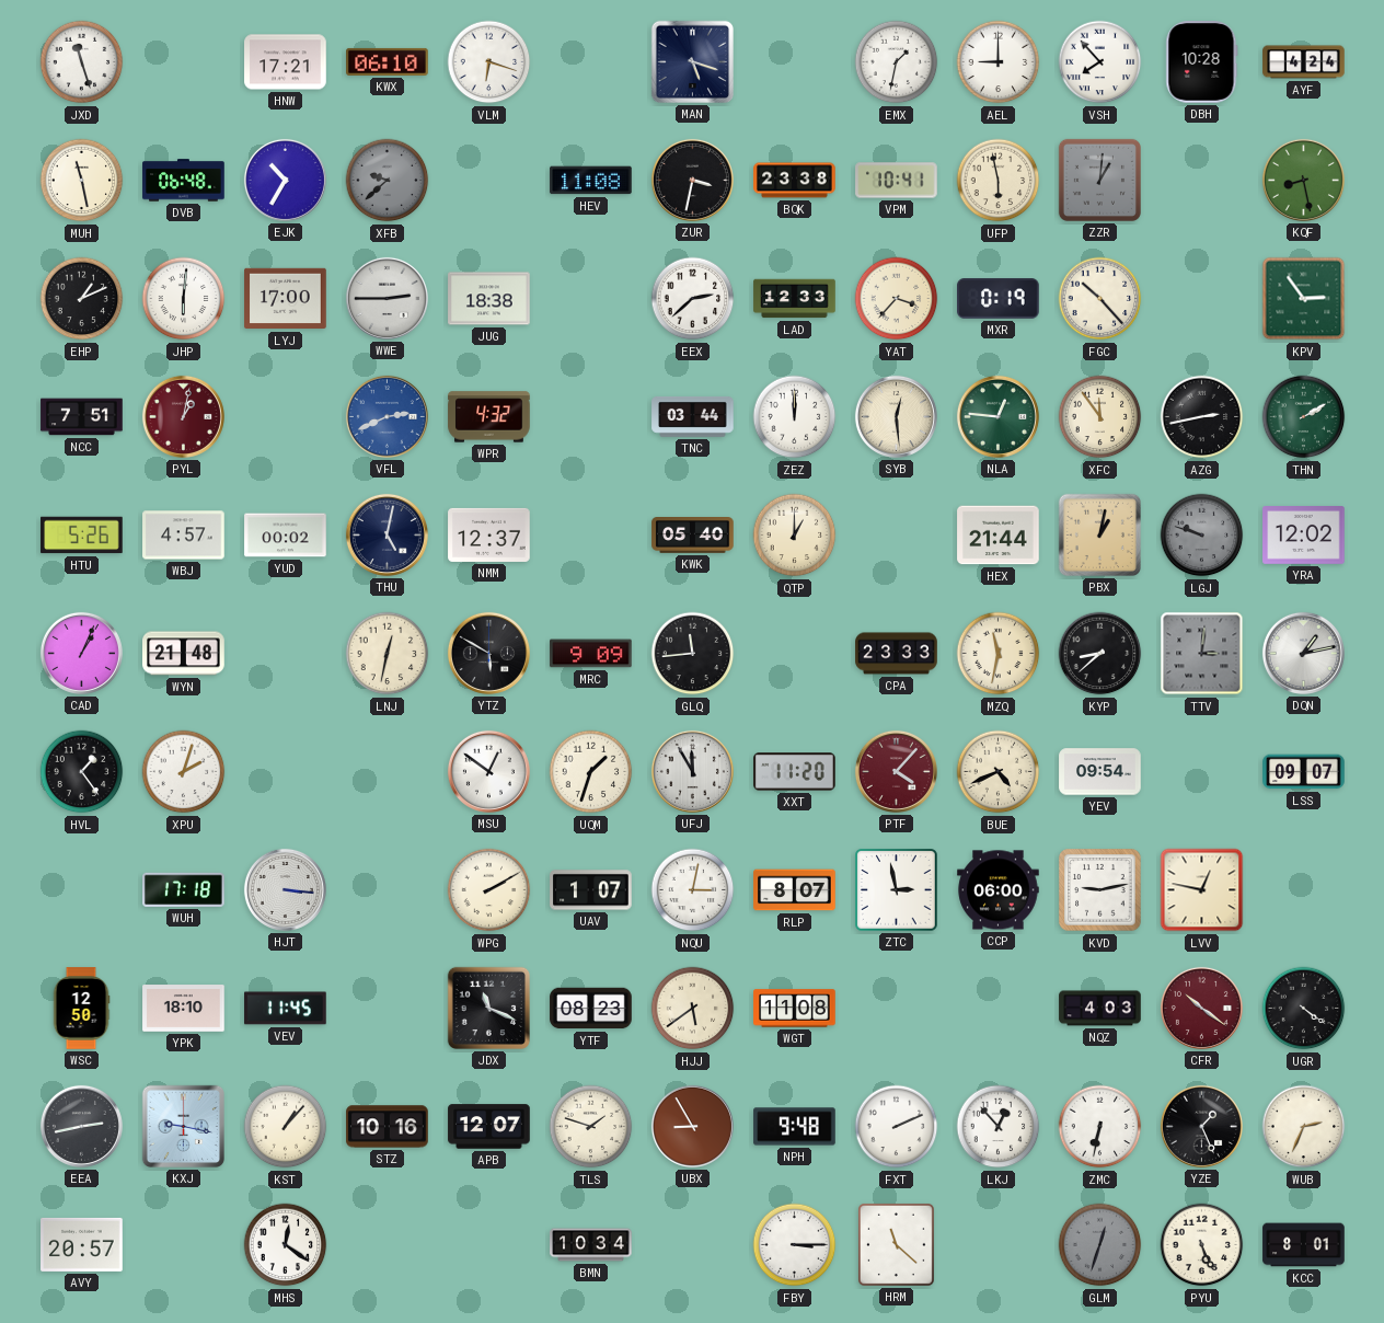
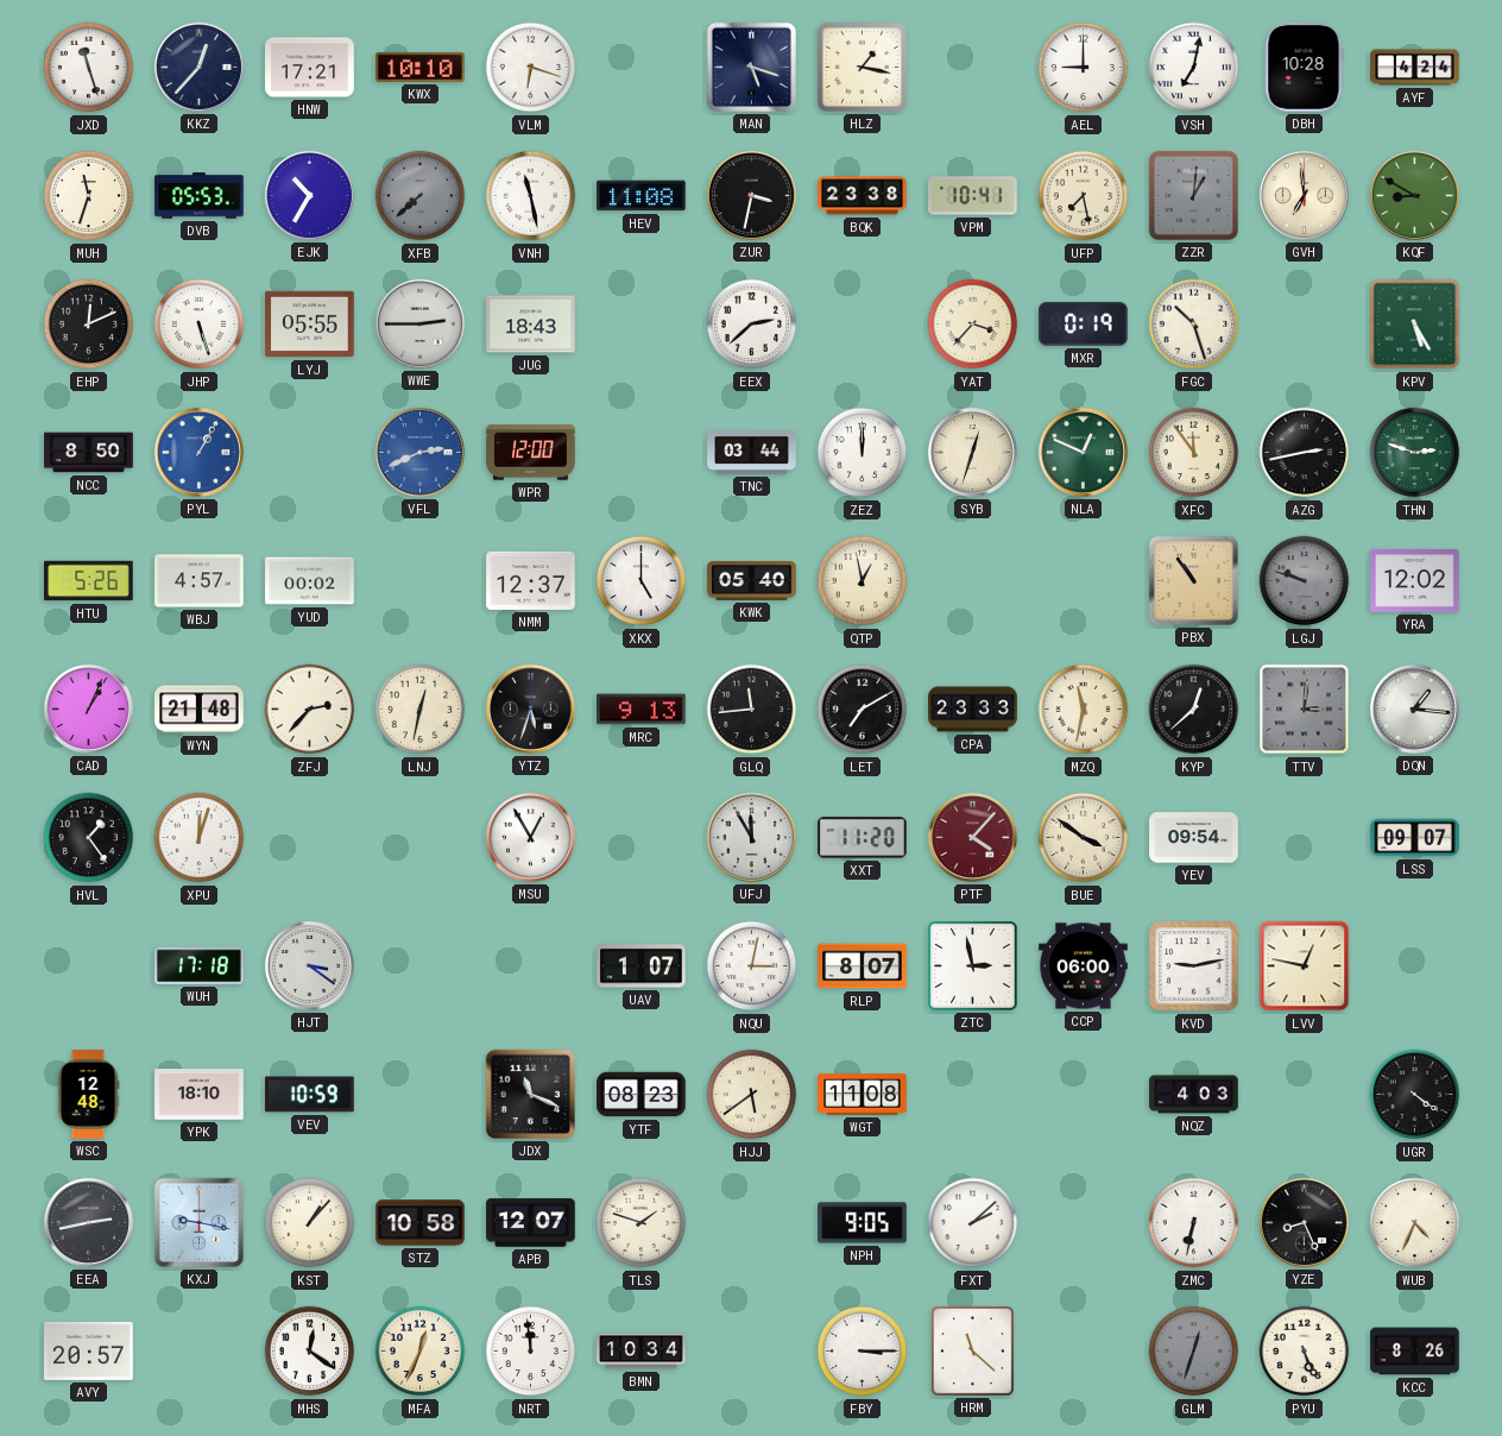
KKZ: none -> 12:37 (198, 67)
KWX: 06:10 -> 10:10 (421, 67)
HLZ: none -> 1:17 (862, 67)
EMX: 1:32 -> none (897, 62)
VSH: 7:53 -> 7:02 (1194, 68)
MUH: 11:28 -> 11:33 (89, 196)
DVB: 06:48 -> 05:53 (200, 196)
XFB: 9:38 -> 7:38 (421, 196)
VNH: none -> 11:28 (531, 196)
UFP: 5:58 -> 7:28 (1084, 196)
GVH: none -> 6:59 (1304, 195)
KQF: 8:28 -> 8:50 (1414, 195)
EHP: 1:11 -> 12:11 (89, 325)
JHP: 6:01 -> 5:27 (200, 325)
LYJ: 17:00 -> 05:55 (310, 325)
JUG: 18:38 -> 18:43 (531, 325)
LAD: 12:33 -> none (795, 299)
FGC: 10:23 -> 10:27 (1194, 325)
KPV: 2:54 -> 5:25 (1415, 325)
NCC: 7:51 -> 8:50 (89, 453)
PYL: 1:02 -> 1:05 (198, 452)
PYL dial: burgundy -> blue (198, 452)
WPR: 4:32 -> 12:00 (531, 453)
SYB: 12:29 -> 12:33 (972, 452)
NLA: 12:46 -> 12:49 (1083, 452)
THN: 2:10 -> 2:48 (1415, 453)
THU: 5:02 -> none (387, 534)
XKX: none -> 5:00 (642, 581)
QTP: 1:00 -> 12:58 (863, 581)
HEX: 21:44 -> none (999, 536)
PBX: 1:02 -> 10:54 (1193, 580)
ZFJ: none -> 2:37 (310, 710)
YTZ: 5:50 -> 5:33 (530, 708)
MRC: 9:09 -> 9:13 (642, 710)
LET: none -> 7:10 (863, 710)
KYP: 8:38 -> 12:38 (1194, 710)
DQN: 1:13 -> 1:16 (1414, 708)
XPU: 2:03 -> 12:03 (200, 838)
MSU: 12:51 -> 12:55 (530, 837)
UQM: 1:33 -> none (591, 772)
BUE: 4:41 -> 3:51 (1084, 838)
HJT: 3:16 -> 3:21 (309, 965)
WPG: 2:10 -> none (489, 890)
WSC: 12:50 -> 12:48 (88, 1095)
VEV: 11:45 -> 10:59 (310, 1095)
CFR: 10:21 -> none (1201, 1008)
STZ: 10:16 -> 10:58 (421, 1223)
UBX: 8:55 -> none (692, 1126)
NPH: 9:48 -> 9:05 (863, 1223)
FXT: 2:11 -> 2:08 (973, 1223)
LKJ: 12:53 -> none (999, 1127)
YZE: 1:26 -> 8:26 (1304, 1222)
WUB: 2:34 -> 4:34 (1415, 1223)
MFA: none -> 12:34 (421, 1352)
NRT: none -> 11:59 (531, 1352)
KCC: 8:01 -> 8:26 (1415, 1352)
